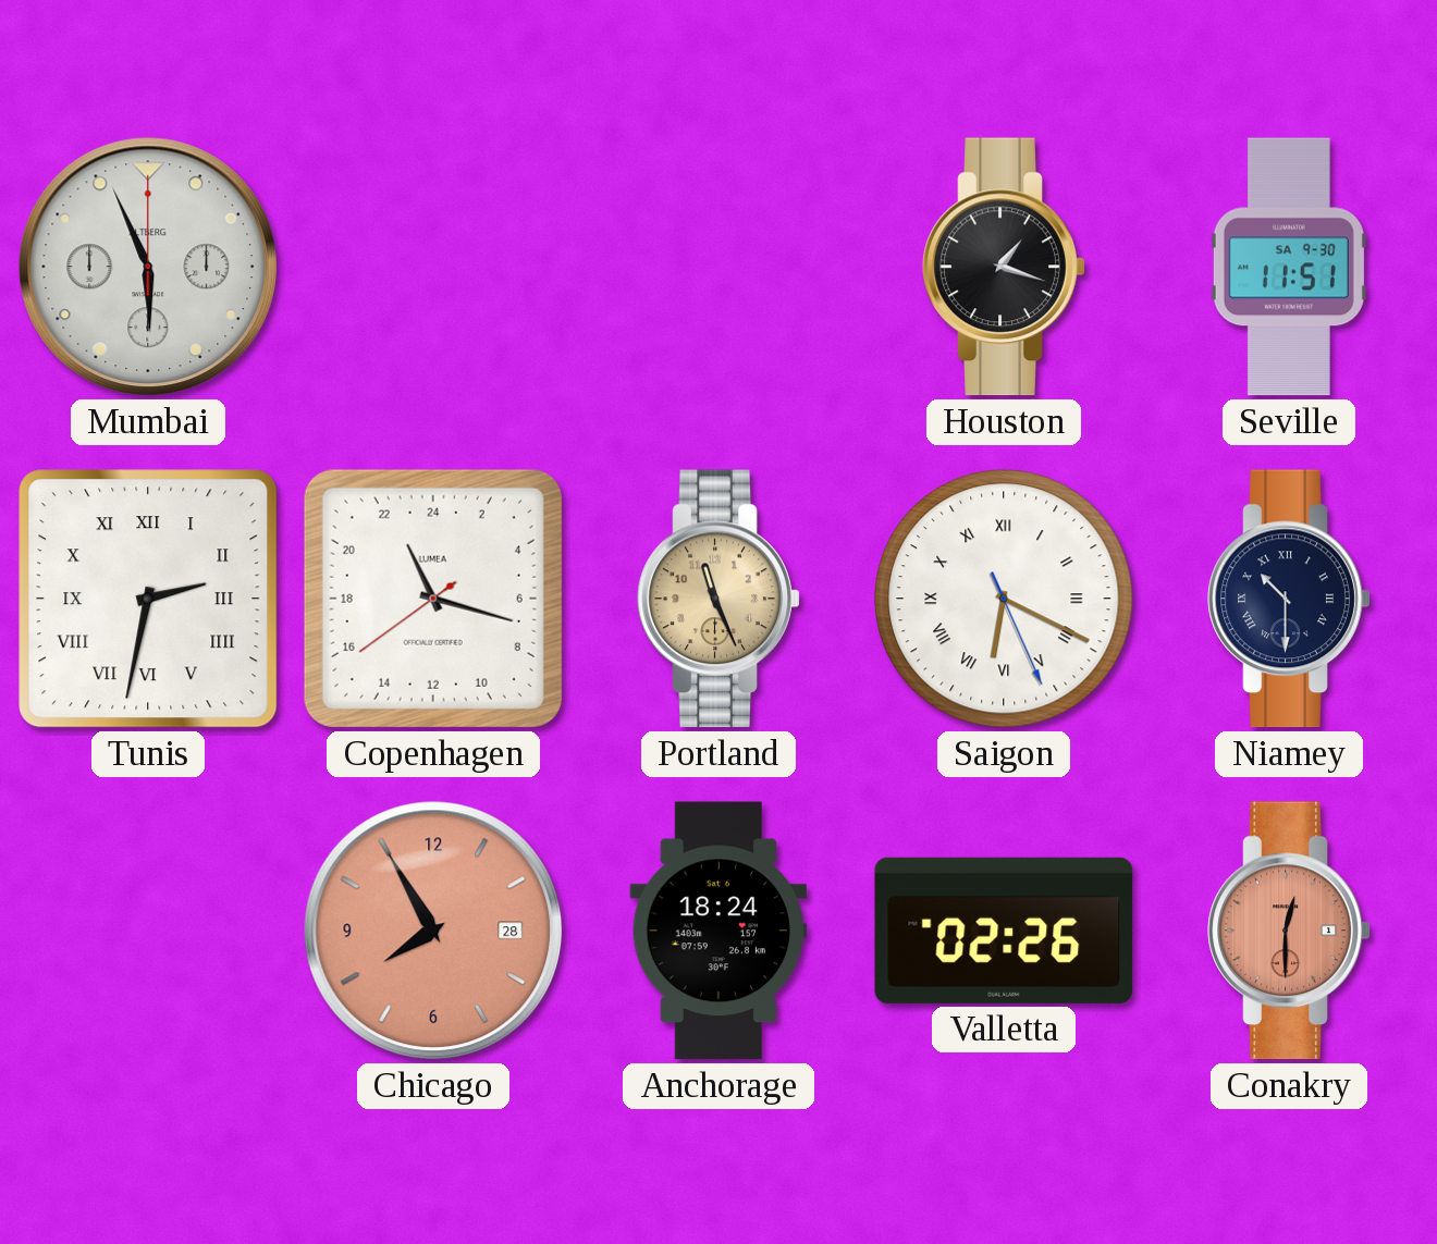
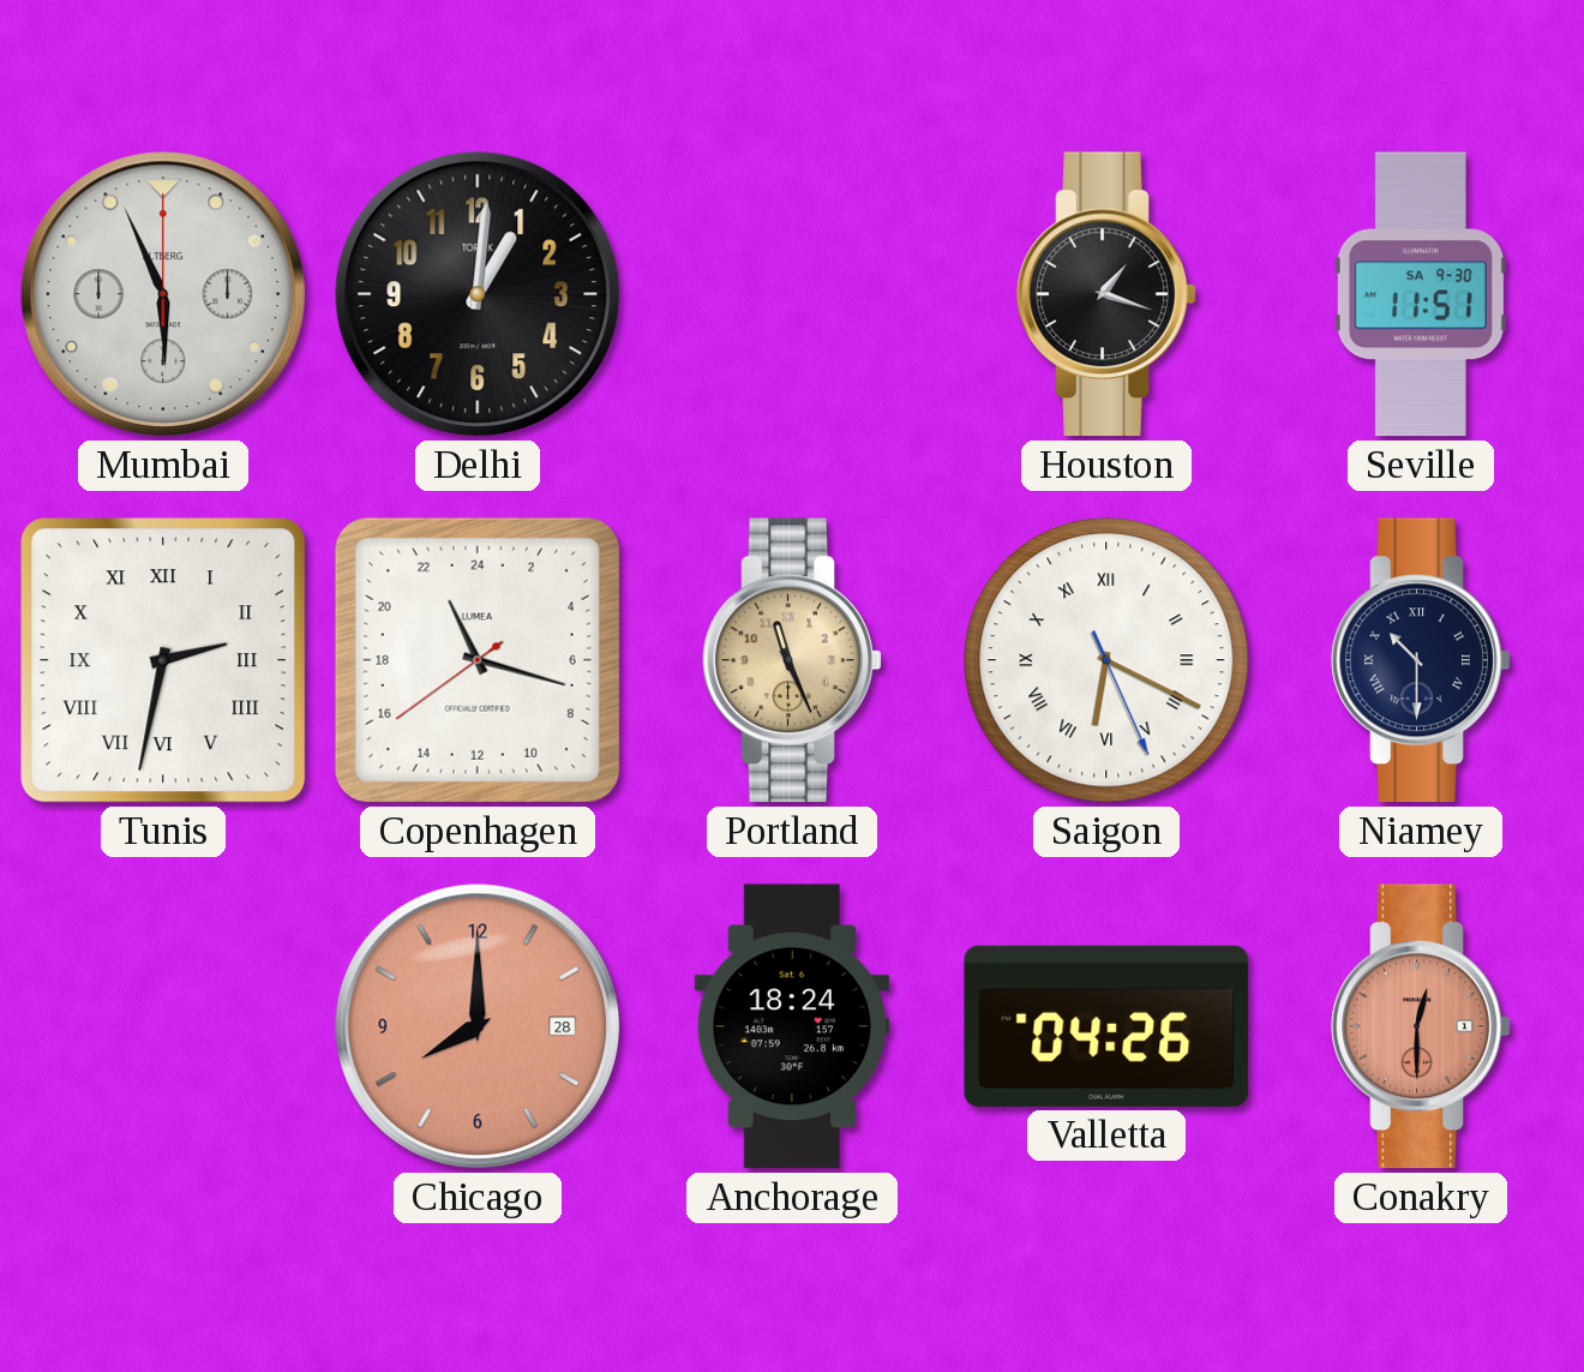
Delhi: none -> 1:01 (478, 294)
Chicago: 7:55 -> 8:00 (478, 1026)
Valletta: 02:26 -> 04:26 (1106, 1026)
